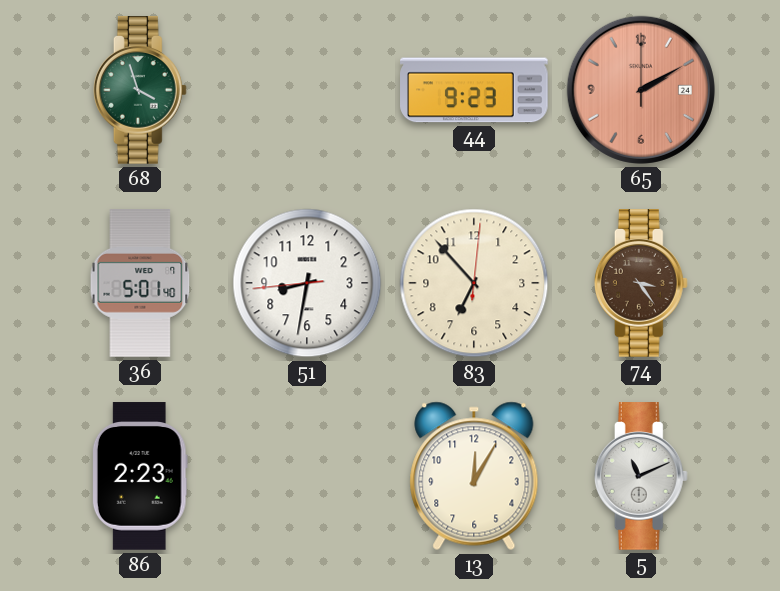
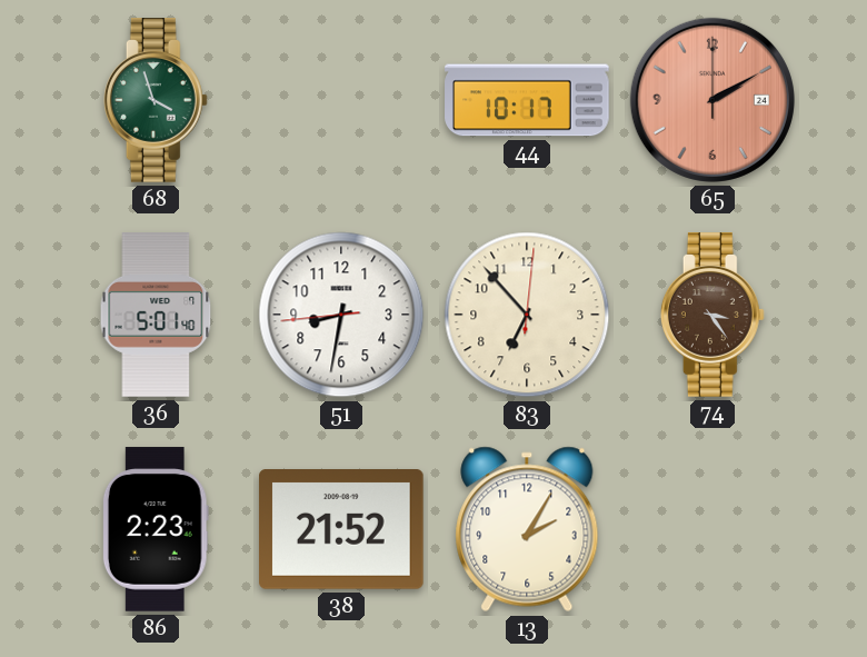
44: 9:23 -> 10:17 (527, 100)
38: none -> 21:52 (342, 530)
13: 12:05 -> 2:05 (527, 529)
5: 11:11 -> none (641, 476)
